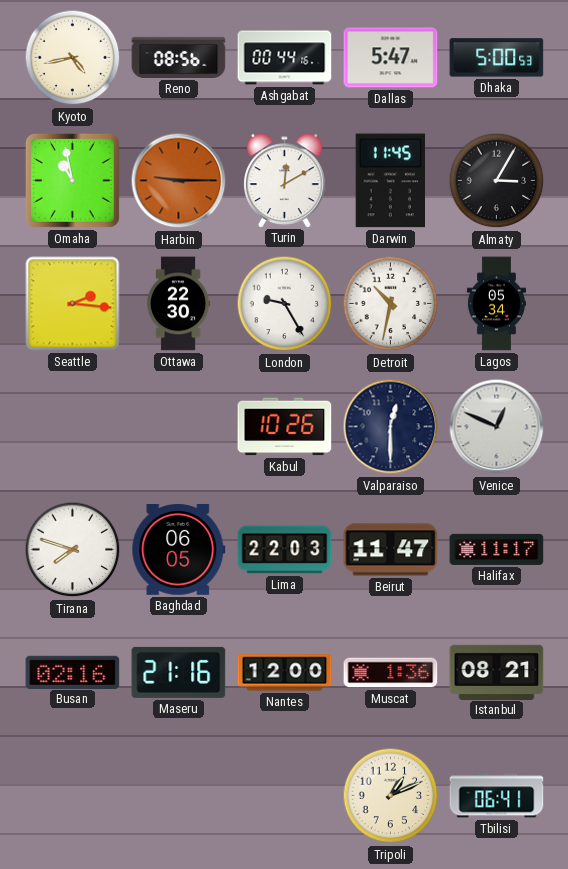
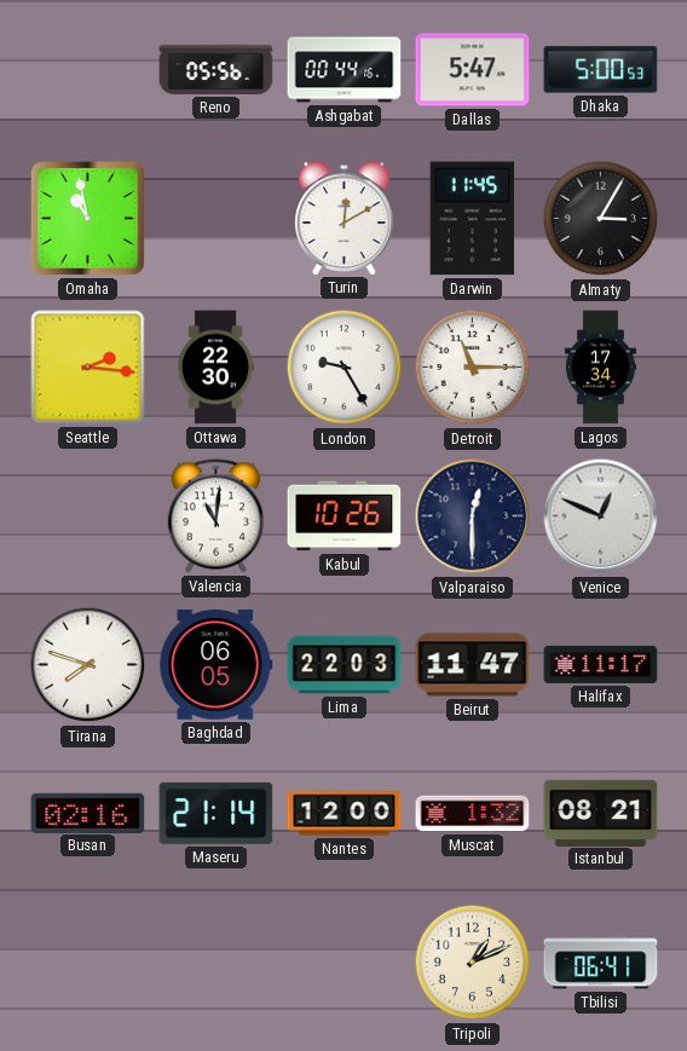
Kyoto: 4:43 -> none (73, 58)
Reno: 08:56 -> 05:56 (217, 69)
Harbin: 9:15 -> none (179, 181)
Detroit: 10:32 -> 11:15 (473, 368)
Lagos: 05:34 -> 17:34 (600, 368)
Valencia: none -> 11:01 (215, 516)
Maseru: 21:16 -> 21:14 (217, 813)
Muscat: 1:36 -> 1:32 (473, 814)
